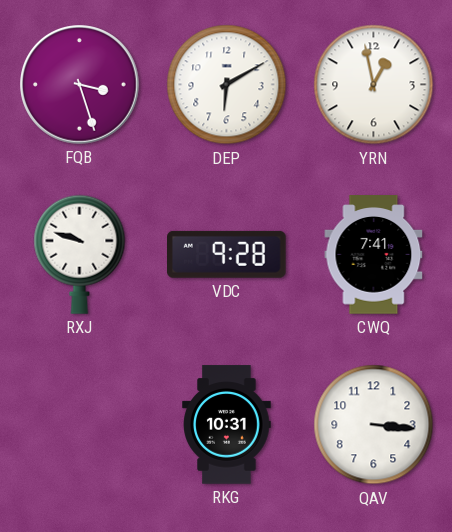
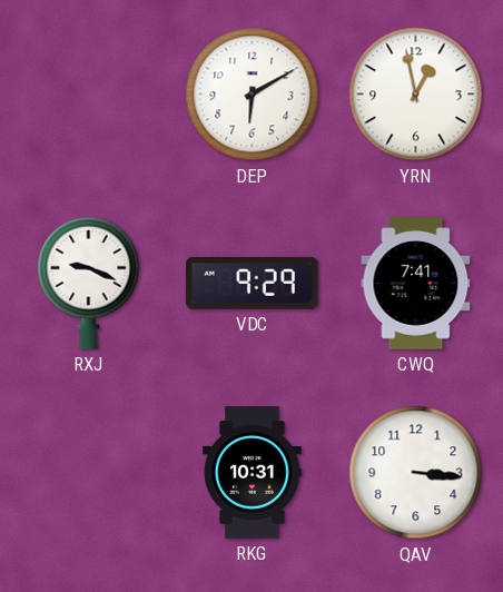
FQB: 3:27 -> none (80, 85)
RXJ: 9:48 -> 9:19 (89, 283)
VDC: 9:28 -> 9:29 (253, 283)
